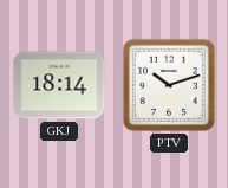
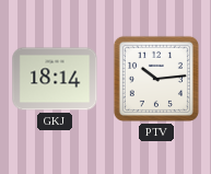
PTV: 10:12 -> 10:14 (156, 79)
